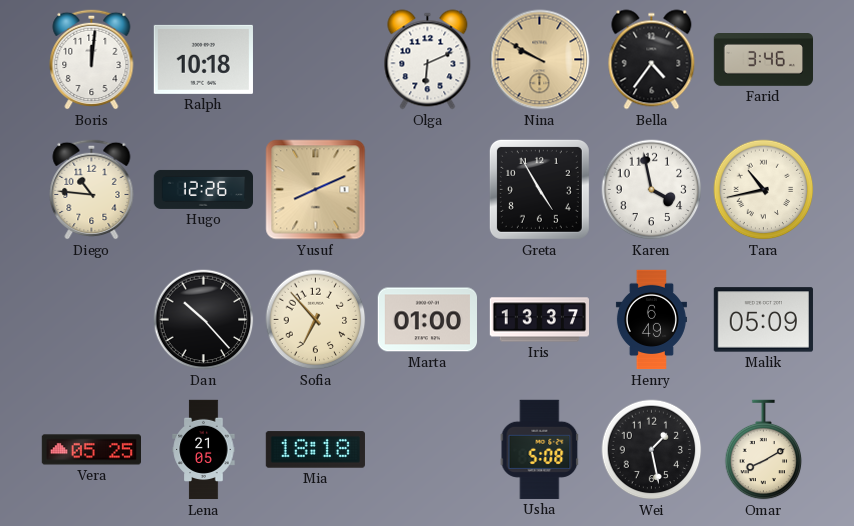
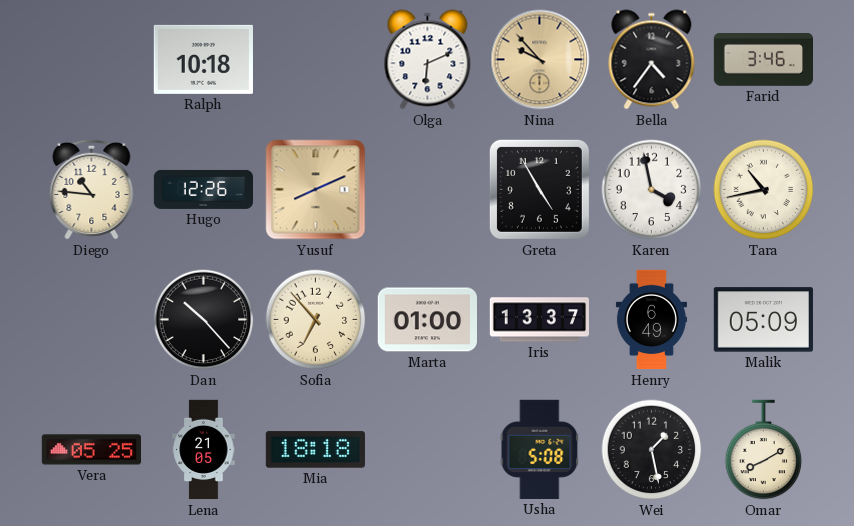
Boris: 12:01 -> none (92, 59)
Nina: 9:50 -> 9:53 (540, 60)
